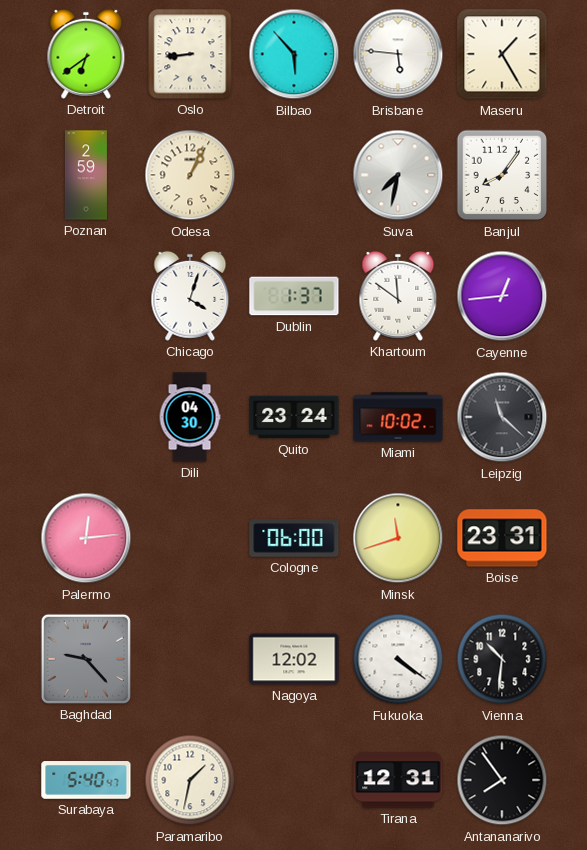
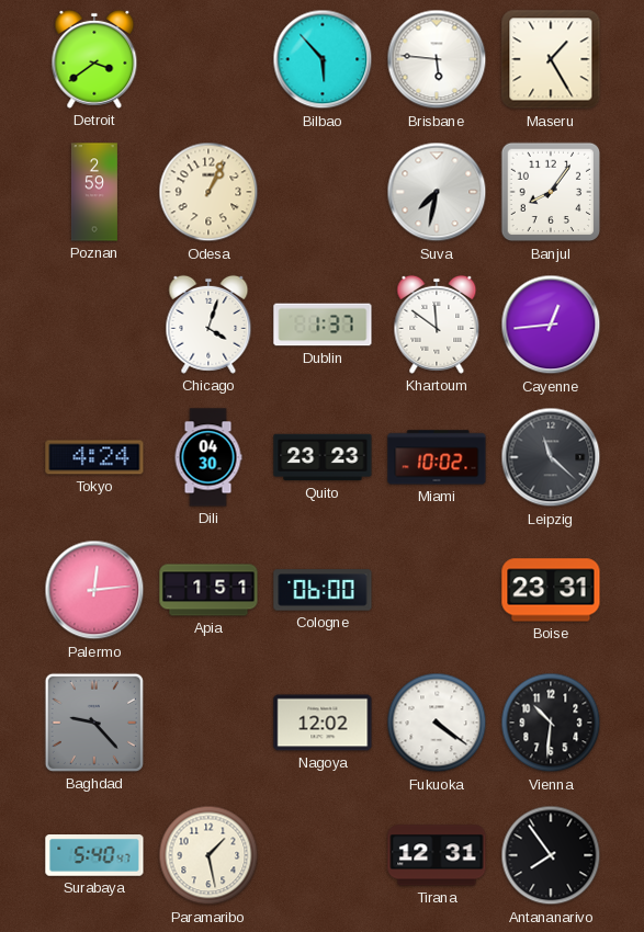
Detroit: 6:39 -> 3:39 (94, 59)
Oslo: 8:44 -> none (190, 54)
Tokyo: none -> 4:24 (94, 457)
Quito: 23:24 -> 23:23 (323, 457)
Apia: none -> 1:51 (208, 590)
Minsk: 11:42 -> none (398, 538)
Paramaribo: 1:32 -> 1:28 (208, 855)
